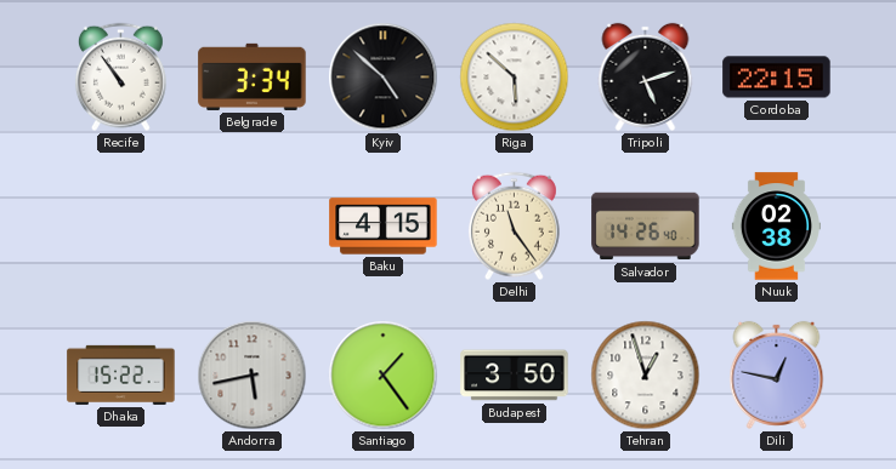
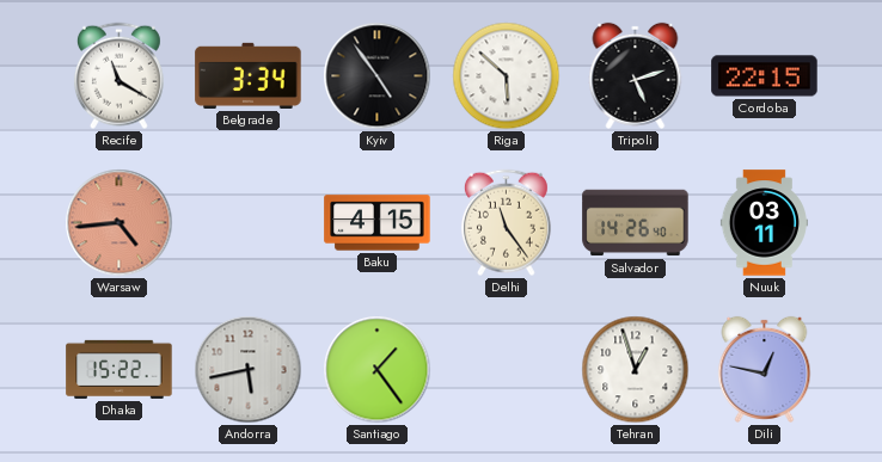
Recife: 10:54 -> 11:20 (118, 76)
Kyiv: 4:52 -> 4:54 (378, 76)
Warsaw: none -> 4:44 (120, 223)
Nuuk: 02:38 -> 03:11 (764, 223)
Budapest: 3:50 -> none (515, 376)
